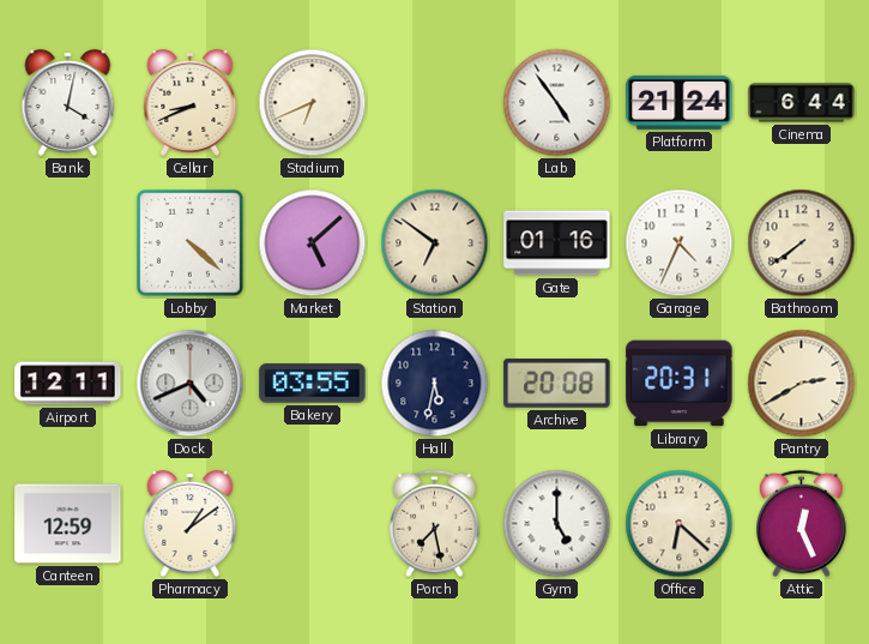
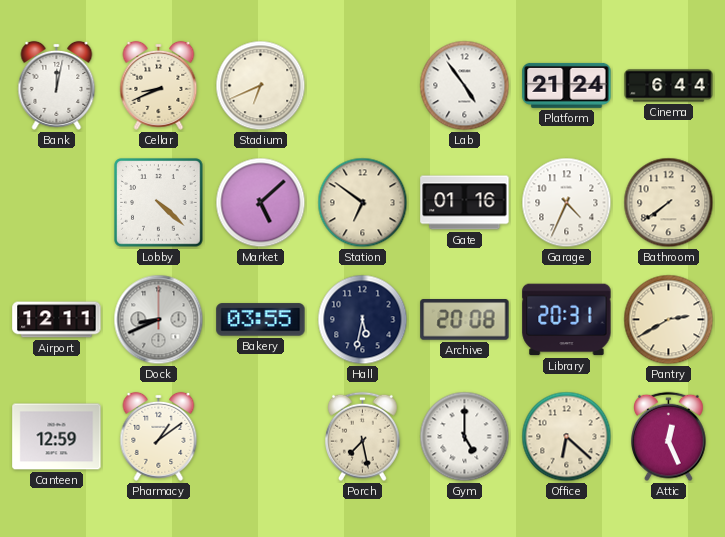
Bank: 4:02 -> 12:02 (57, 85)
Dock: 4:41 -> 8:41 (159, 320)
